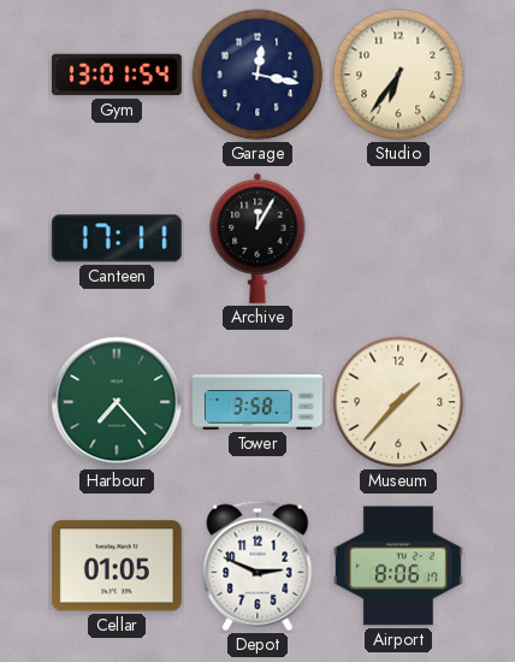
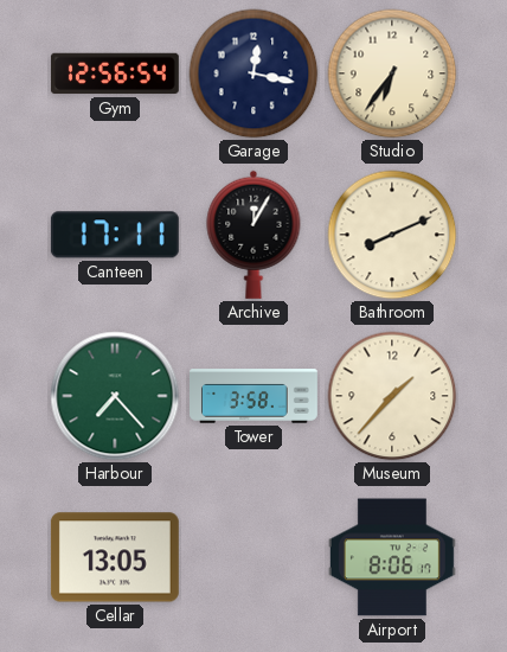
Gym: 13:01 -> 12:56 (115, 73)
Bathroom: none -> 8:11 (392, 235)
Cellar: 01:05 -> 13:05 (115, 557)
Depot: 2:49 -> none (257, 566)
